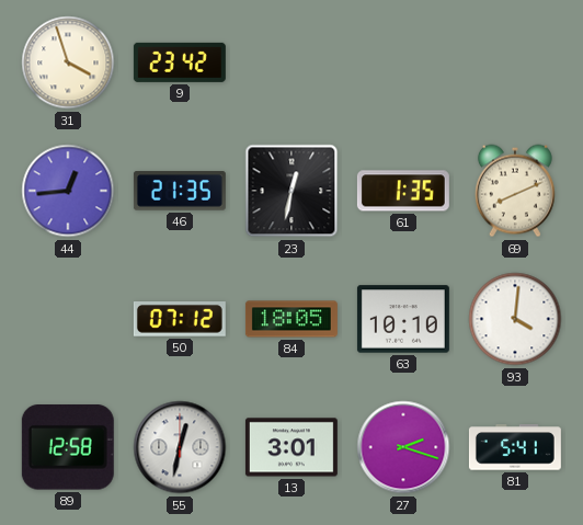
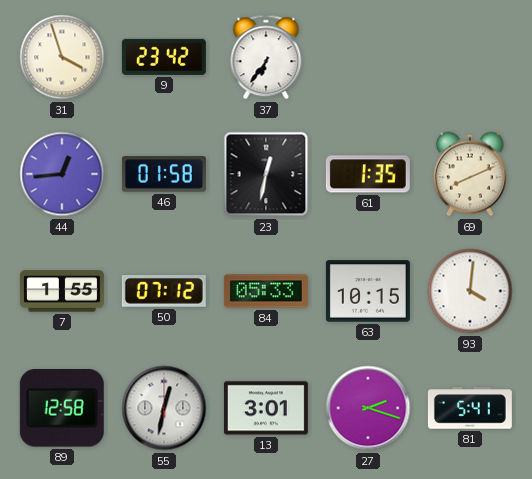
37: none -> 6:36 (266, 57)
46: 21:35 -> 01:58 (164, 174)
7: none -> 1:55 (62, 291)
84: 18:05 -> 05:33 (266, 291)
63: 10:10 -> 10:15 (368, 291)
